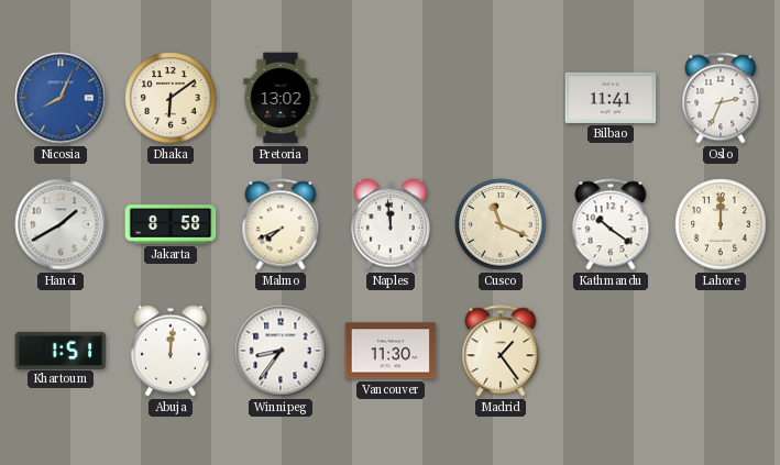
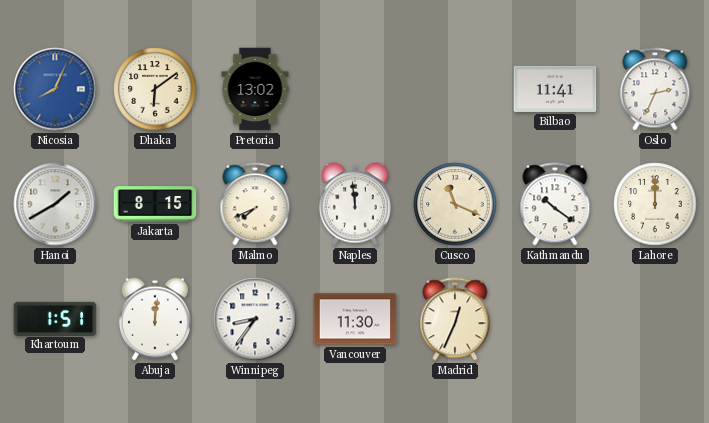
Jakarta: 8:58 -> 8:15 (155, 204)
Madrid: 1:24 -> 12:34 (455, 319)
